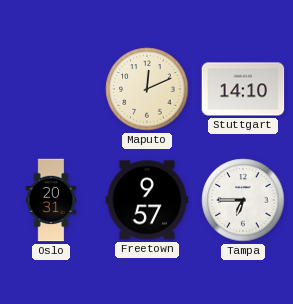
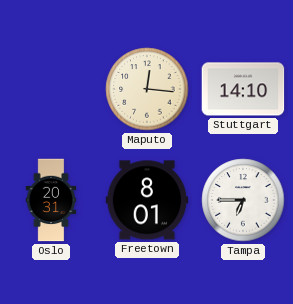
Maputo: 12:11 -> 12:16 (147, 89)
Freetown: 9:57 -> 8:01 (147, 200)
